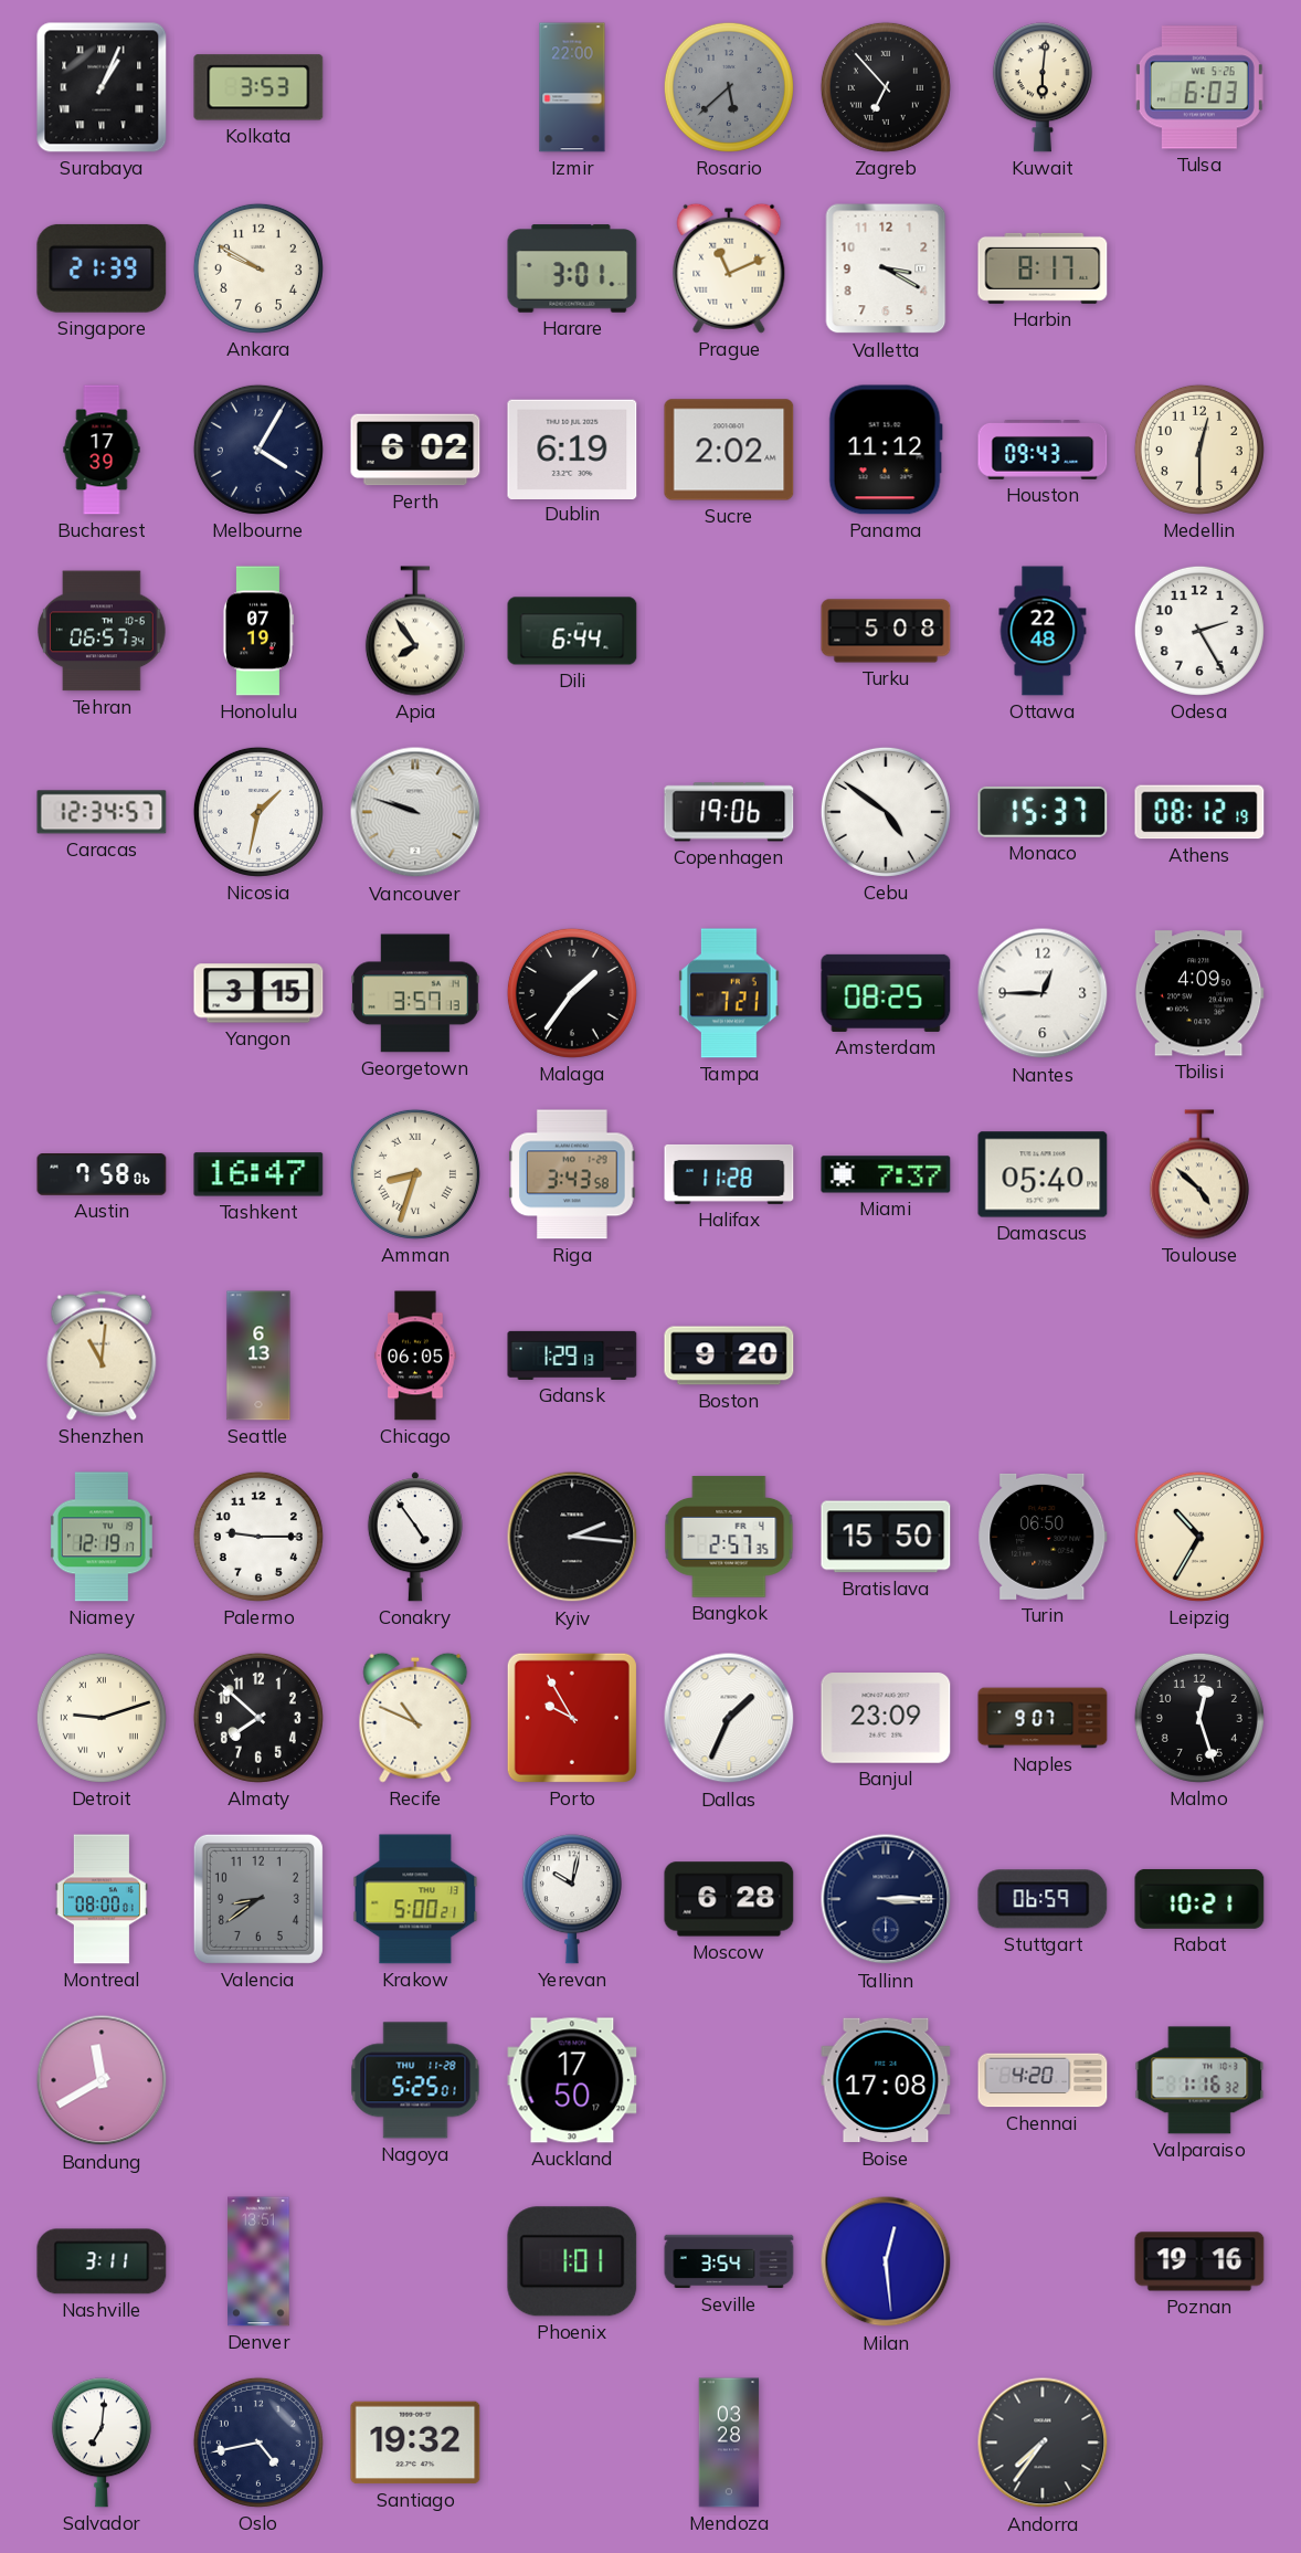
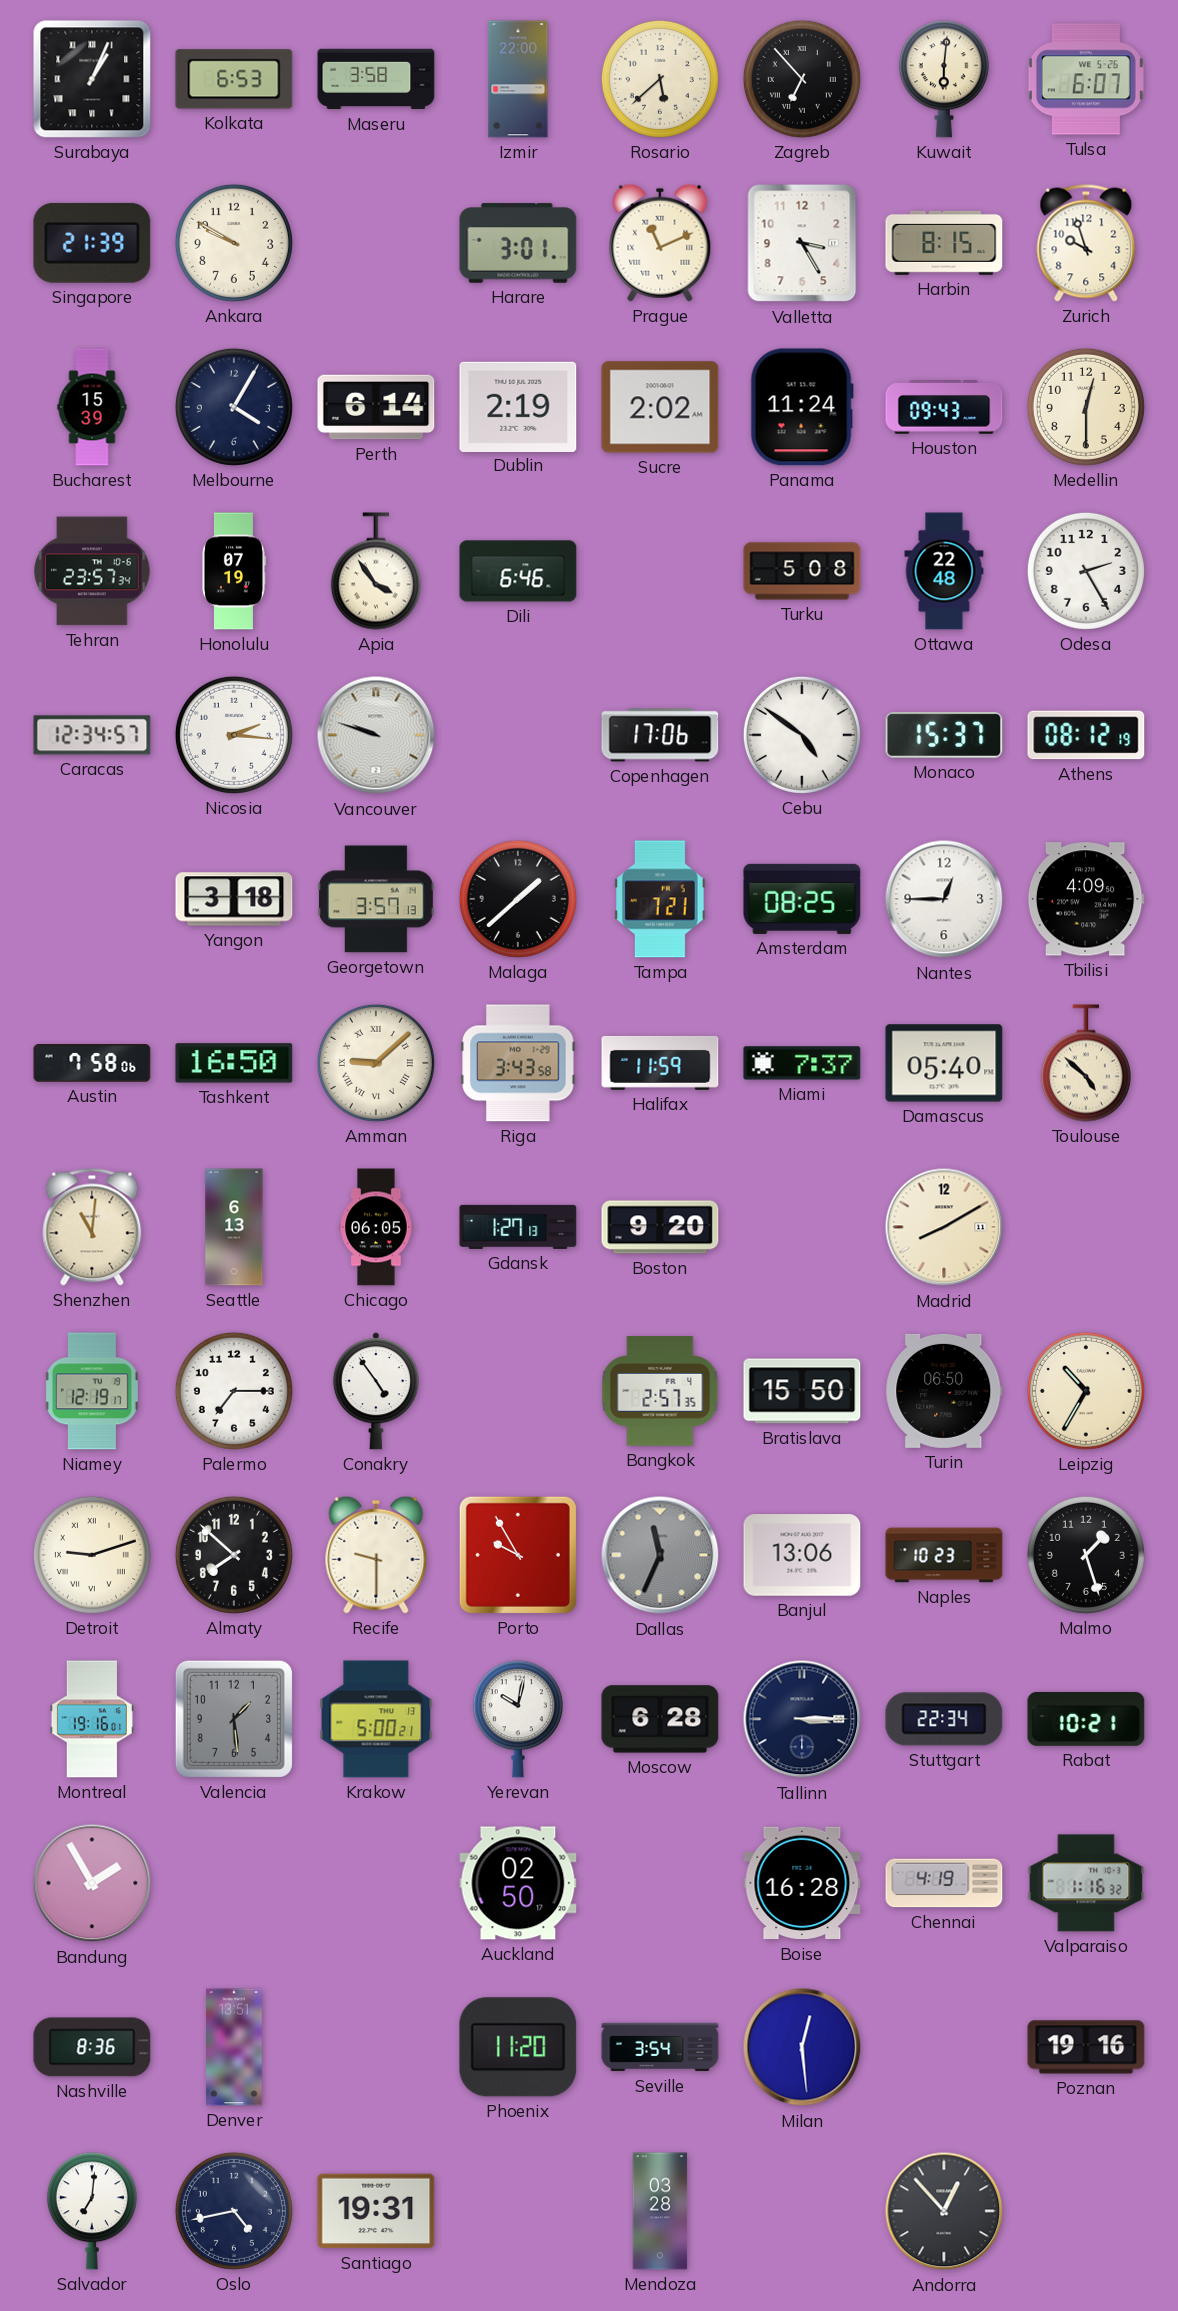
Kolkata: 3:53 -> 6:53 (234, 79)
Maseru: none -> 3:58 (376, 79)
Rosario dial: grey -> cream (660, 79)
Tulsa: 6:03 -> 6:07 (1086, 79)
Valletta: 3:20 -> 3:25 (802, 243)
Harbin: 8:17 -> 8:15 (944, 243)
Zurich: none -> 9:57 (1086, 243)
Bucharest: 17:39 -> 15:39 (92, 407)
Perth: 6:02 -> 6:14 (376, 407)
Dublin: 6:19 -> 2:19 (518, 406)
Panama: 11:12 -> 11:24 (802, 407)
Tehran: 06:57 -> 23:57 (92, 571)
Apia: 7:54 -> 3:54 (376, 571)
Dili: 6:44 -> 6:46 (518, 571)
Nicosia: 1:32 -> 2:16 (234, 735)
Copenhagen: 19:06 -> 17:06 (660, 735)
Yangon: 3:15 -> 3:18 (234, 899)
Malaga: 1:36 -> 1:38 (518, 899)
Tashkent: 16:47 -> 16:50 (234, 1063)
Amman: 8:33 -> 9:08 (376, 1063)
Halifax: 11:28 -> 11:59 (660, 1063)
Gdansk: 1:29 -> 1:27 (518, 1227)
Madrid: none -> 8:10 (944, 1227)
Palermo: 9:15 -> 7:15 (234, 1391)
Kyiv: 2:16 -> none (572, 1537)
Recife: 10:49 -> 9:30 (376, 1555)
Dallas: 1:34 -> 11:34 (660, 1555)
Dallas dial: white -> grey (660, 1555)
Banjul: 23:09 -> 13:06 (802, 1555)
Naples: 9:07 -> 10:23 (944, 1555)
Malmo: 12:27 -> 1:27 (1086, 1555)
Montreal: 08:00 -> 19:16 (92, 1719)
Valencia: 8:39 -> 1:29 (234, 1719)
Stuttgart: 06:59 -> 22:34 (944, 1719)
Bandung: 11:40 -> 1:55 (92, 1883)
Nagoya: 5:25 -> none (415, 2080)
Auckland: 17:50 -> 02:50 (518, 1883)
Boise: 17:08 -> 16:28 (802, 1883)
Chennai: 4:20 -> 4:19 (944, 1883)
Nashville: 3:11 -> 8:36 (92, 2047)
Phoenix: 1:01 -> 11:20 (518, 2047)
Santiago: 19:32 -> 19:31 (376, 2211)
Andorra: 7:36 -> 12:53 (944, 2211)
